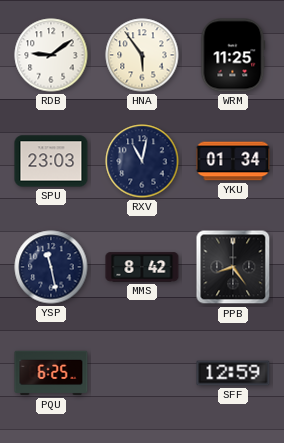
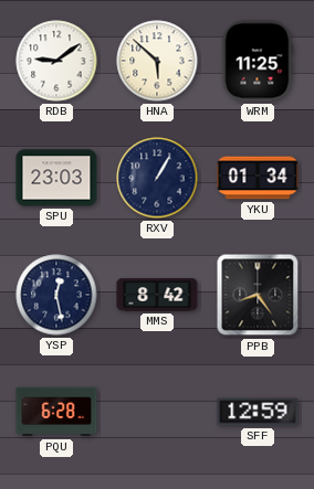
HNA: 5:54 -> 5:52 (157, 61)
RXV: 11:02 -> 1:05 (157, 178)
YSP: 11:28 -> 12:28 (56, 295)
PQU: 6:25 -> 6:28 (56, 412)
